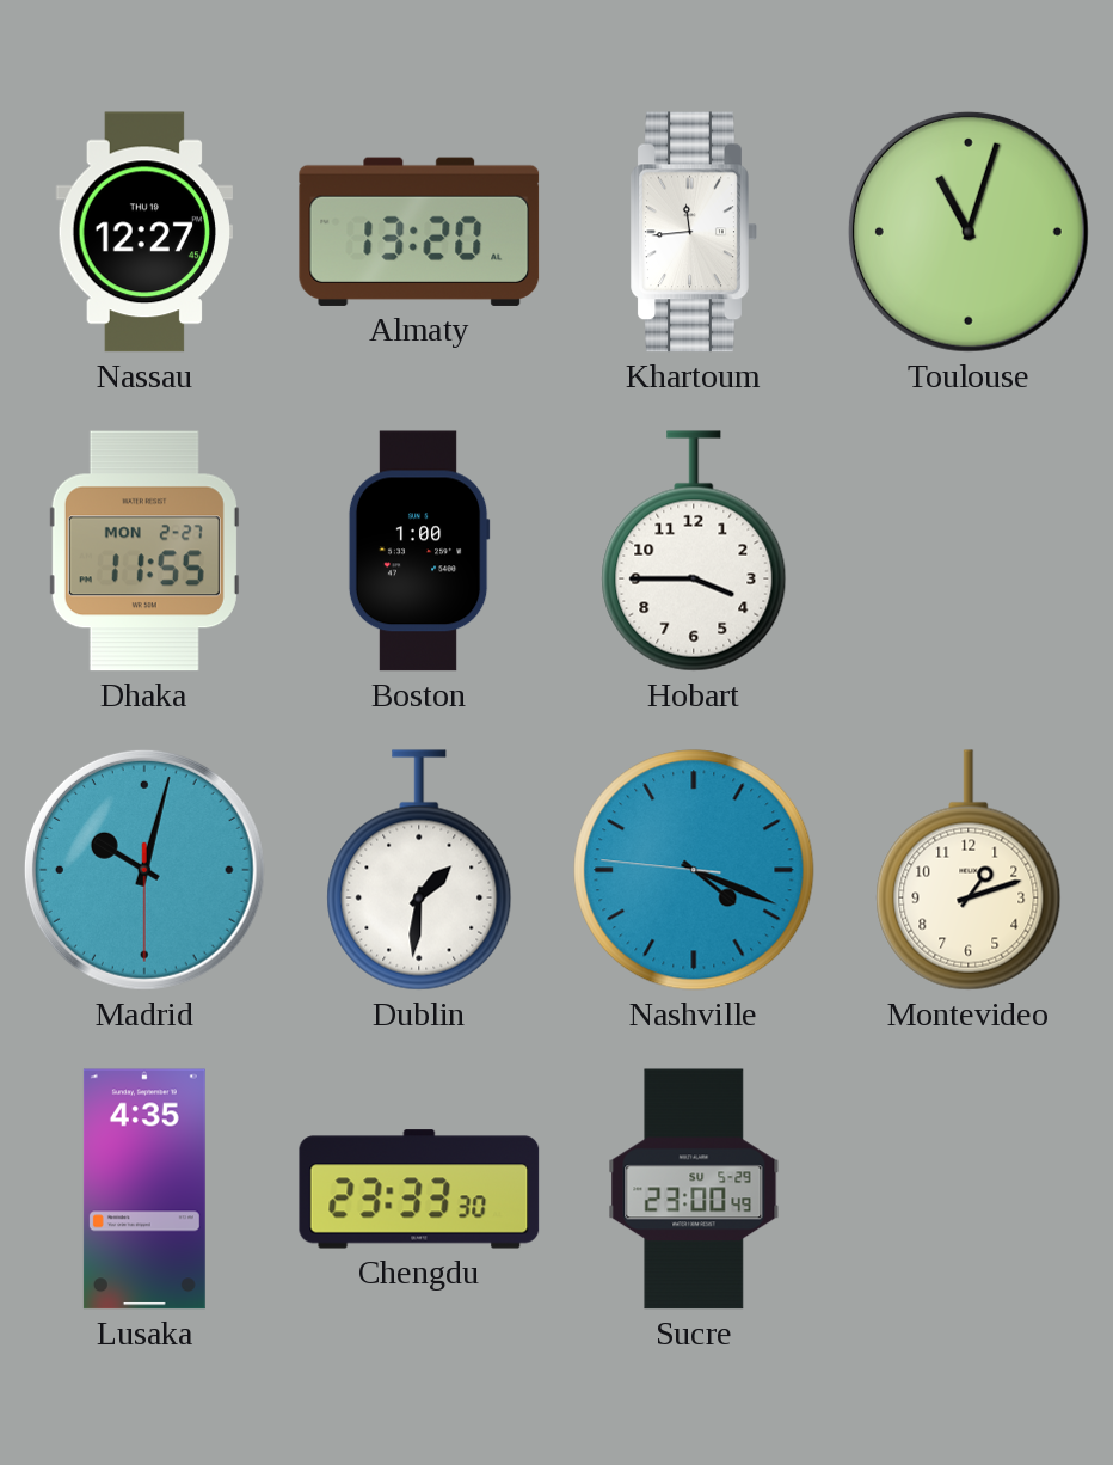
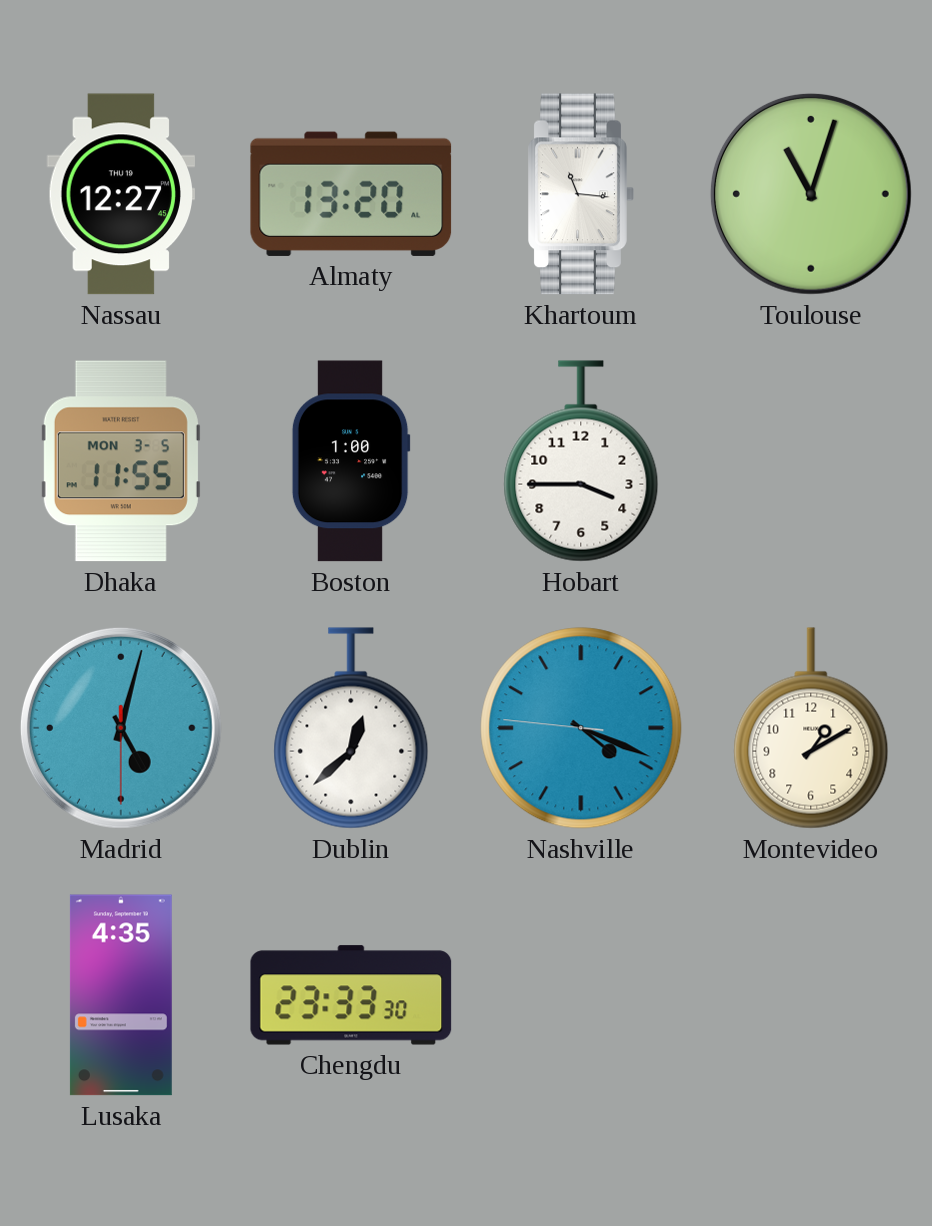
Khartoum: 11:44 -> 11:16 (581, 194)
Dhaka date: MON 2-27 -> MON 3-5 (121, 461)
Madrid: 10:02 -> 5:02 (121, 728)
Dublin: 1:31 -> 12:38 (351, 728)
Montevideo: 1:12 -> 1:10 (811, 728)
Sucre: 23:00 -> none (694, 1189)
